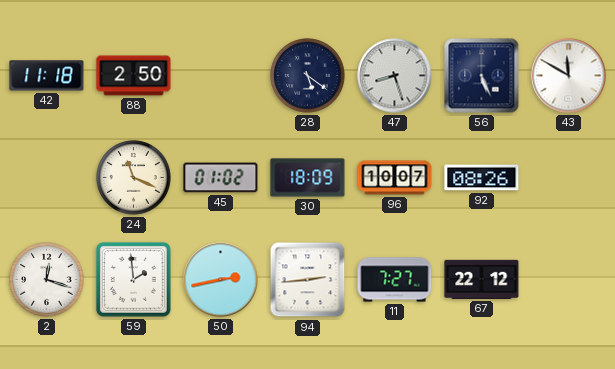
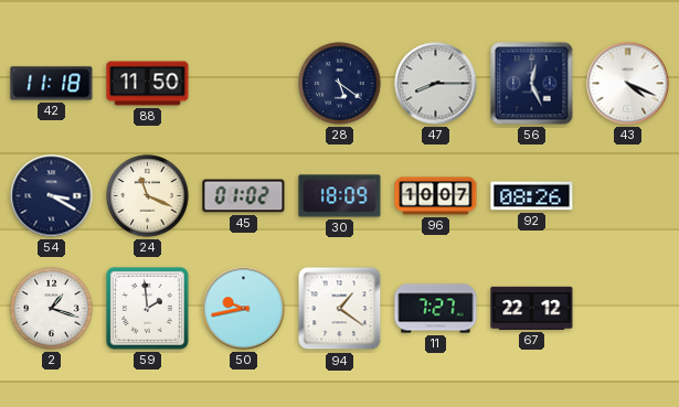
88: 2:50 -> 11:50 (148, 84)
47: 8:27 -> 8:15 (436, 84)
56: 5:26 -> 12:26 (532, 84)
43: 11:50 -> 4:19 (628, 84)
54: none -> 3:20 (52, 196)
2: 12:18 -> 1:18 (52, 309)
50: 2:43 -> 9:43 (244, 309)
94: 2:44 -> 1:21 (340, 309)
